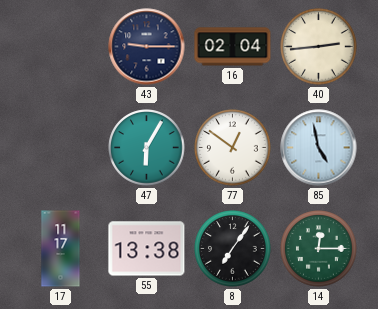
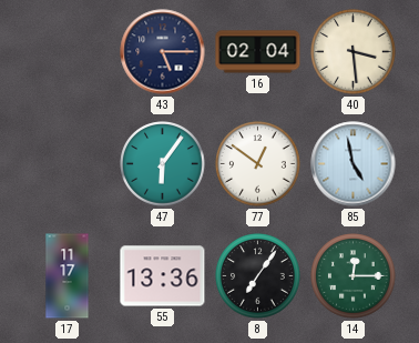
43: 9:15 -> 5:15 (163, 52)
40: 2:44 -> 3:29 (354, 52)
47: 6:05 -> 6:06 (163, 164)
55: 13:38 -> 13:36 (163, 276)
